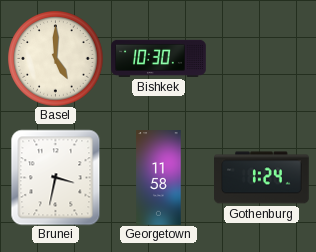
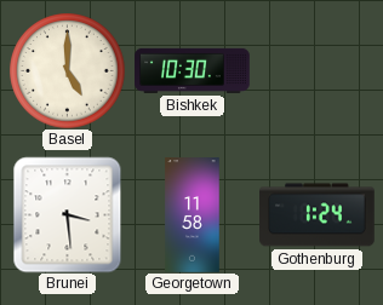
Brunei: 3:32 -> 3:29 (68, 214)
